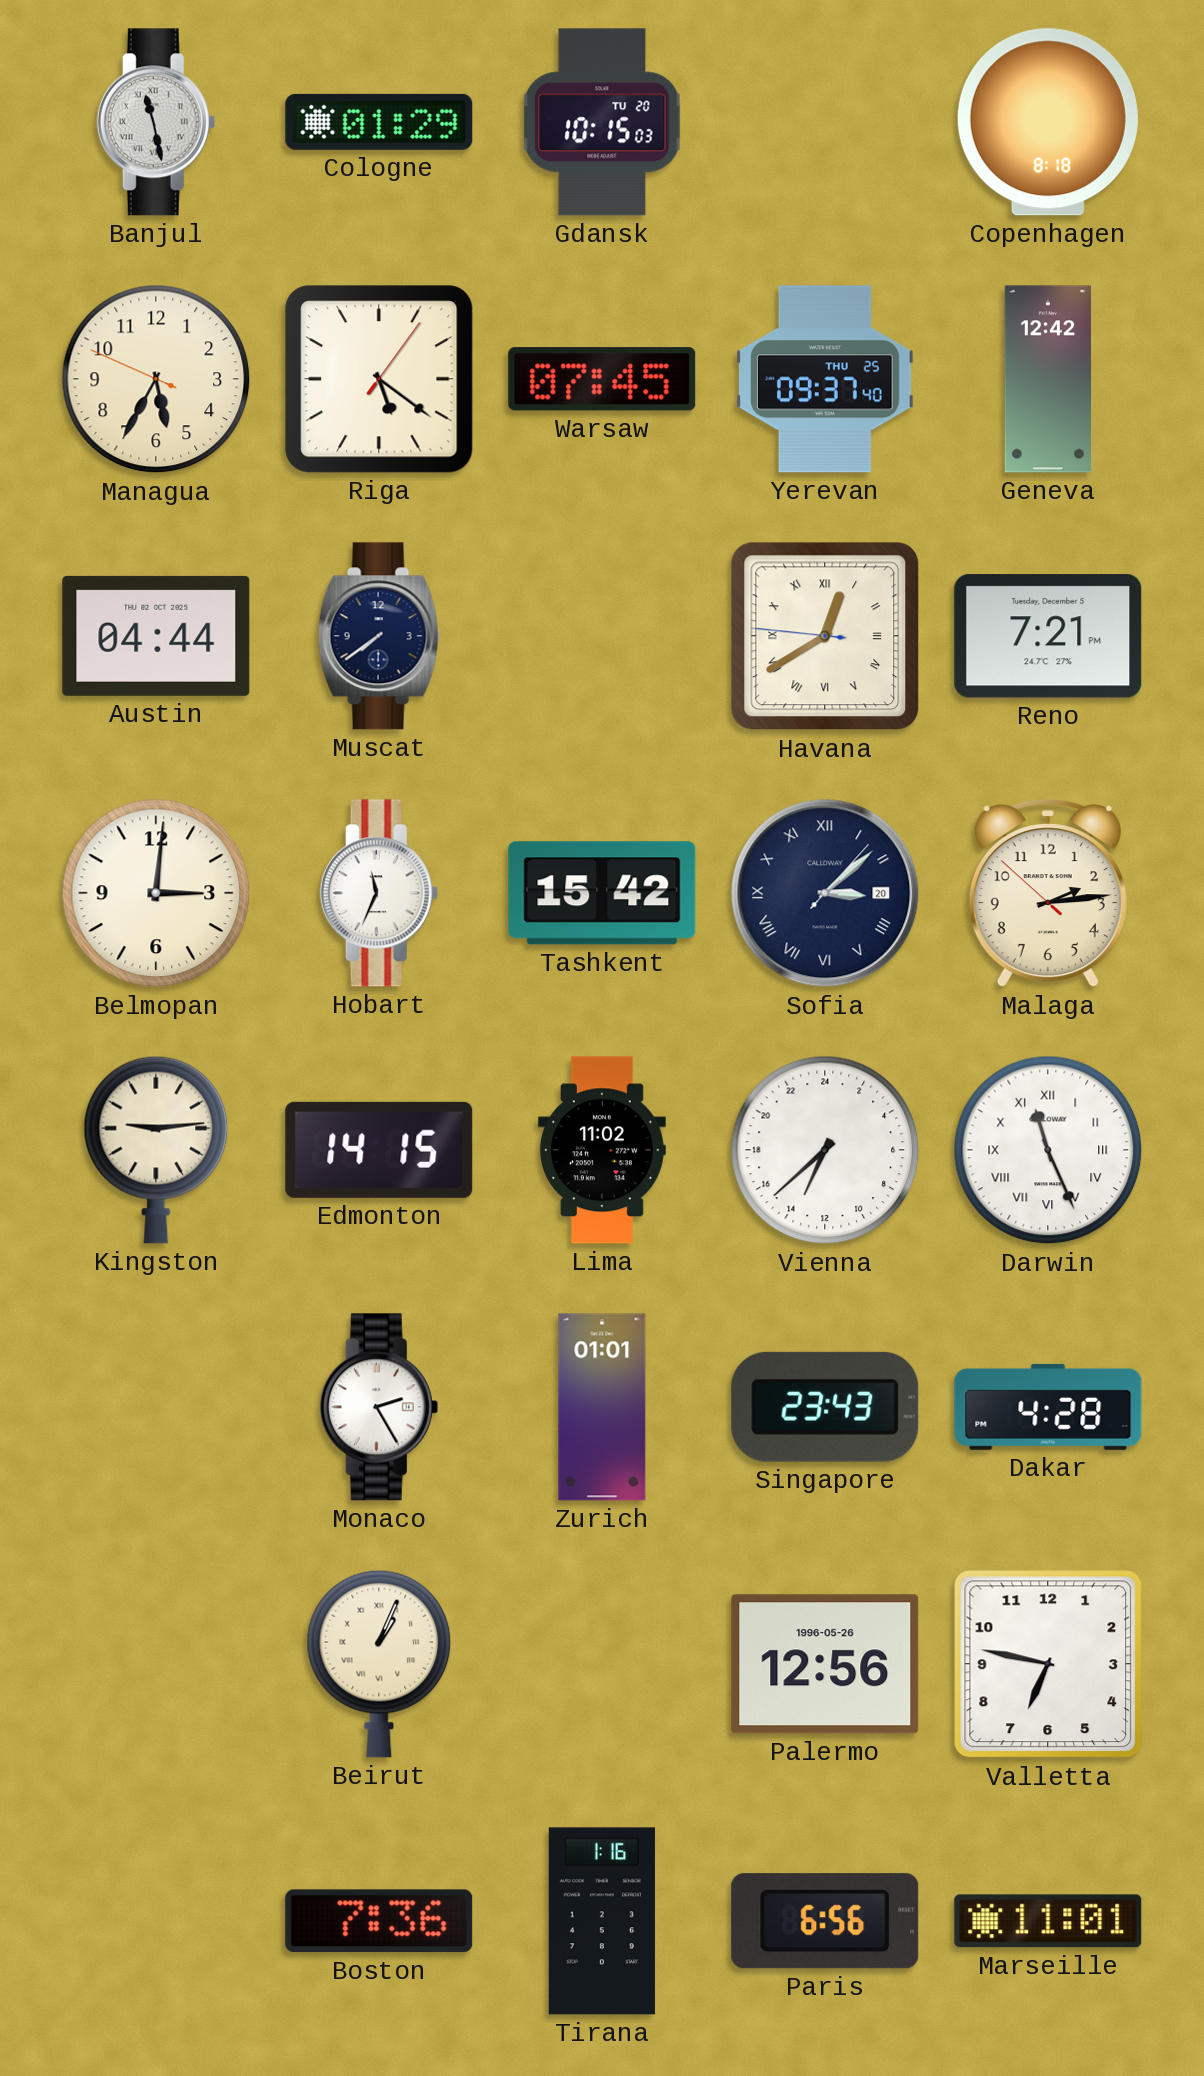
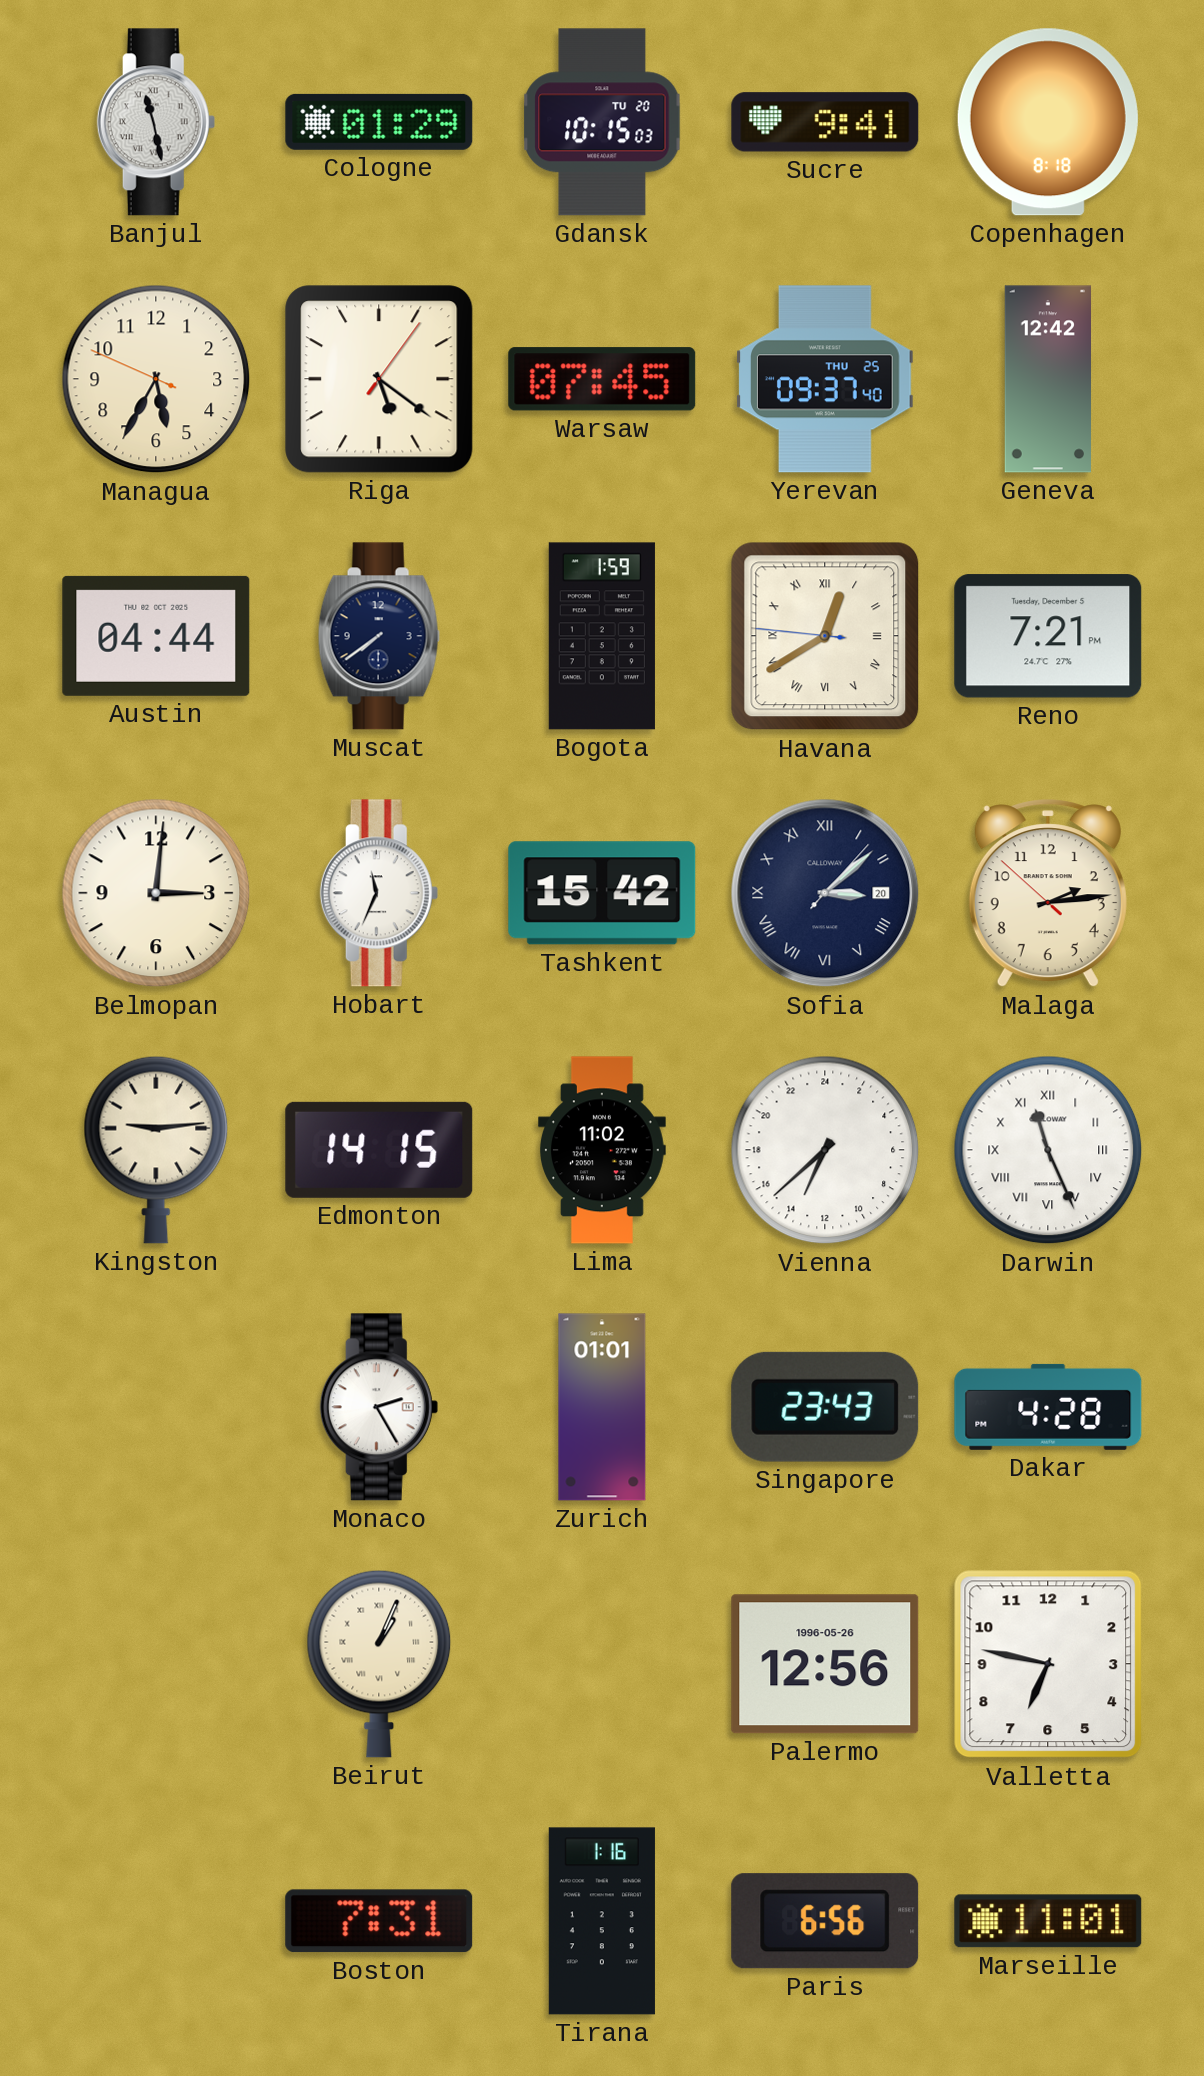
Sucre: none -> 9:41 (825, 122)
Bogota: none -> 1:59 (602, 636)
Boston: 7:36 -> 7:31 (379, 1921)
